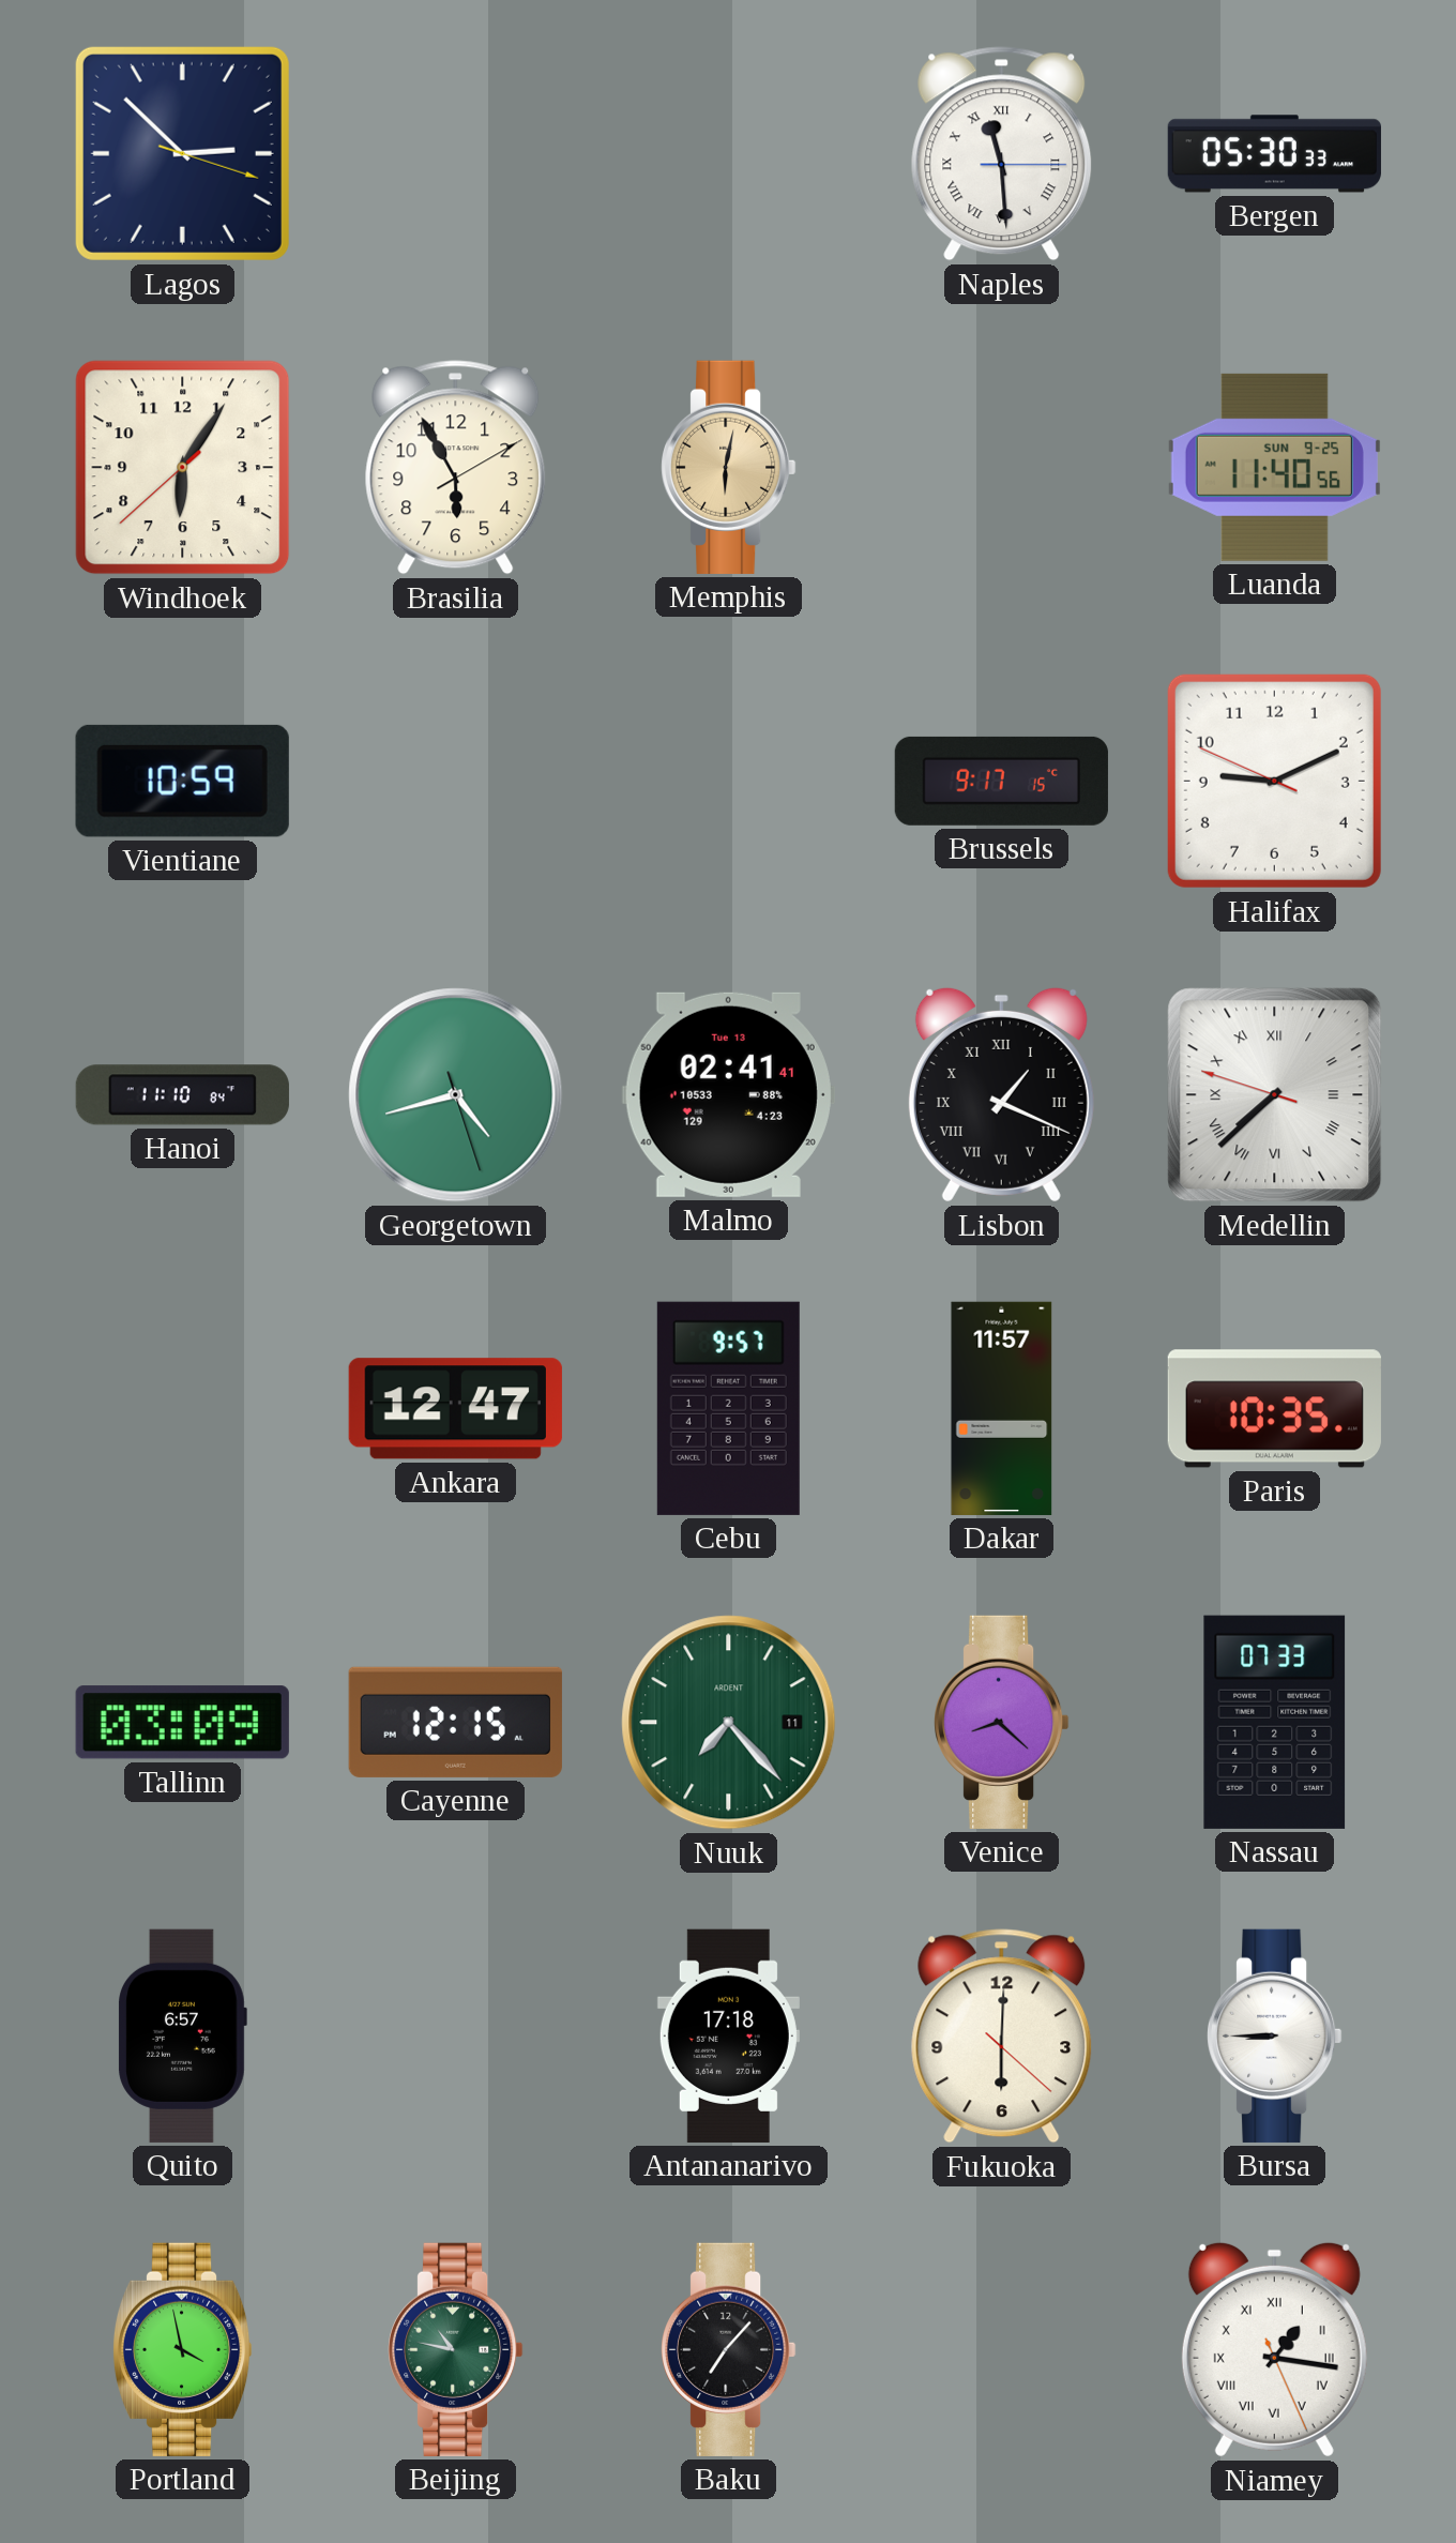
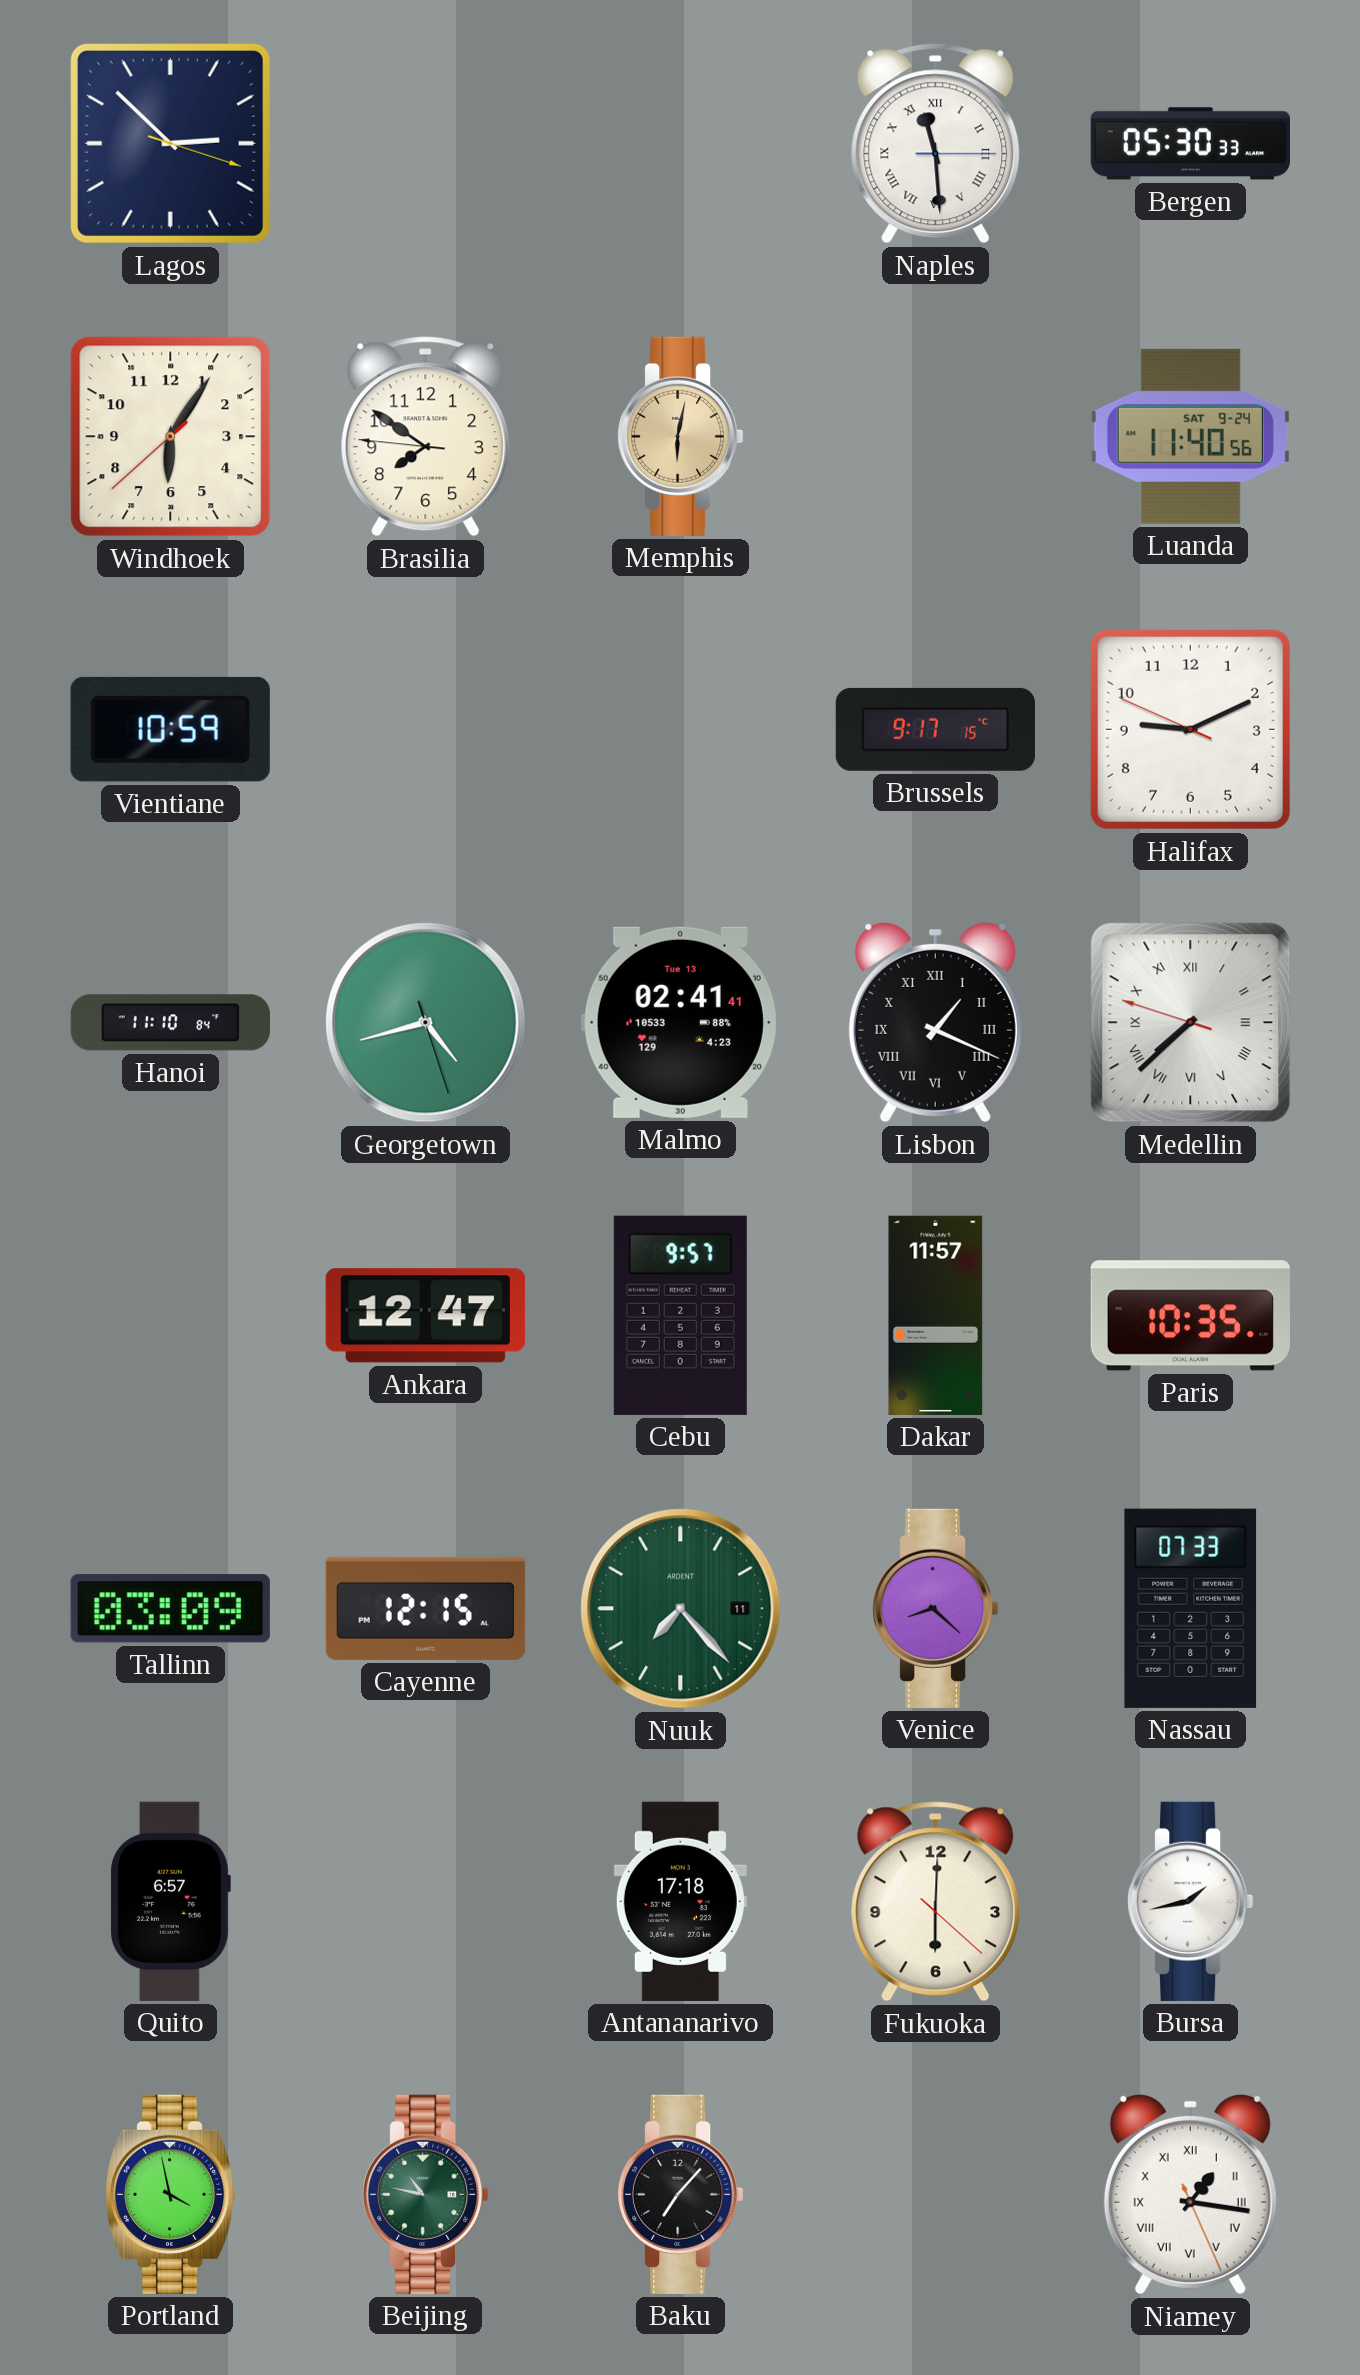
Brasilia: 5:55 -> 7:50 (426, 437)
Luanda date: SUN 9-25 -> SAT 9-24 (1190, 436)
Bursa: 8:45 -> 1:43 (1191, 1901)
